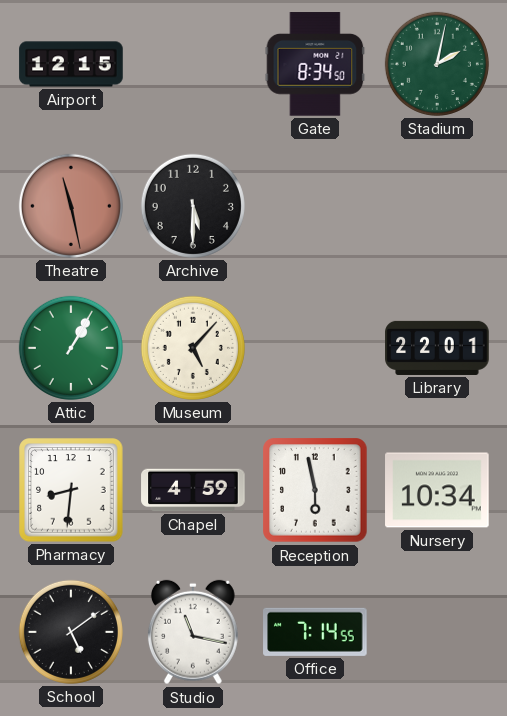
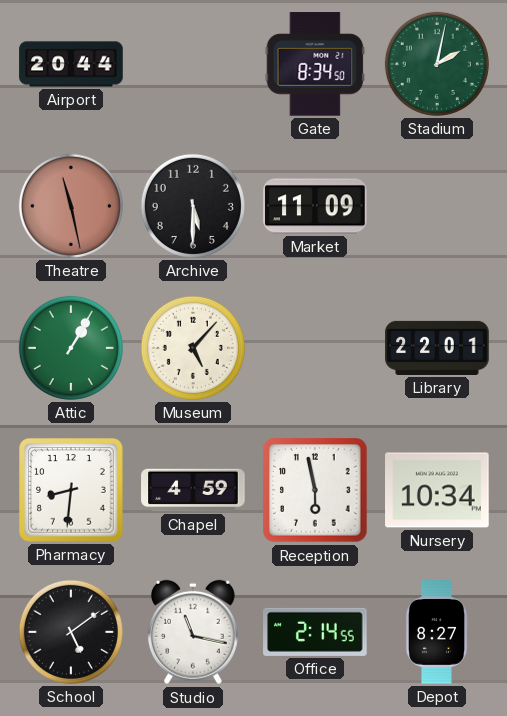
Airport: 12:15 -> 20:44 (71, 64)
Market: none -> 11:09 (315, 206)
Office: 7:14 -> 2:14 (315, 632)
Depot: none -> 8:27 (437, 632)
